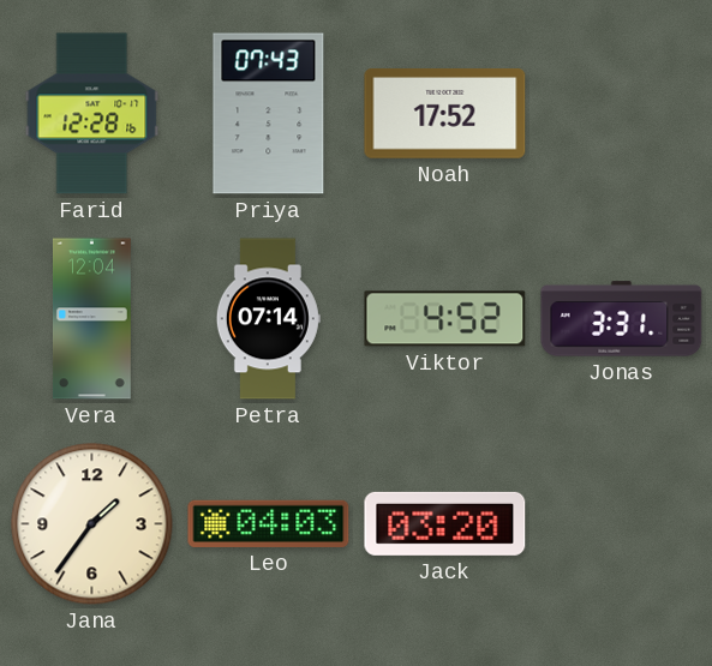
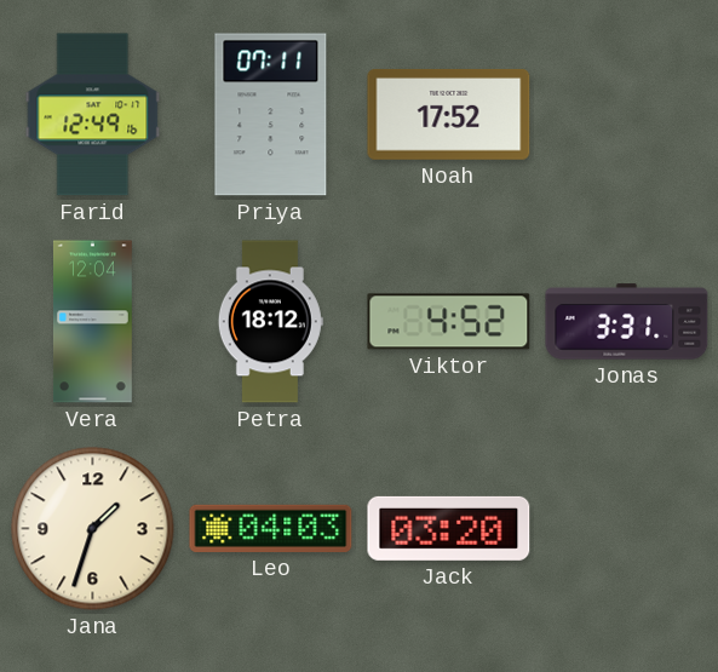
Farid: 12:28 -> 12:49 (93, 115)
Priya: 07:43 -> 07:11 (271, 115)
Petra: 07:14 -> 18:12 (270, 322)
Jana: 1:36 -> 1:33 (93, 529)
